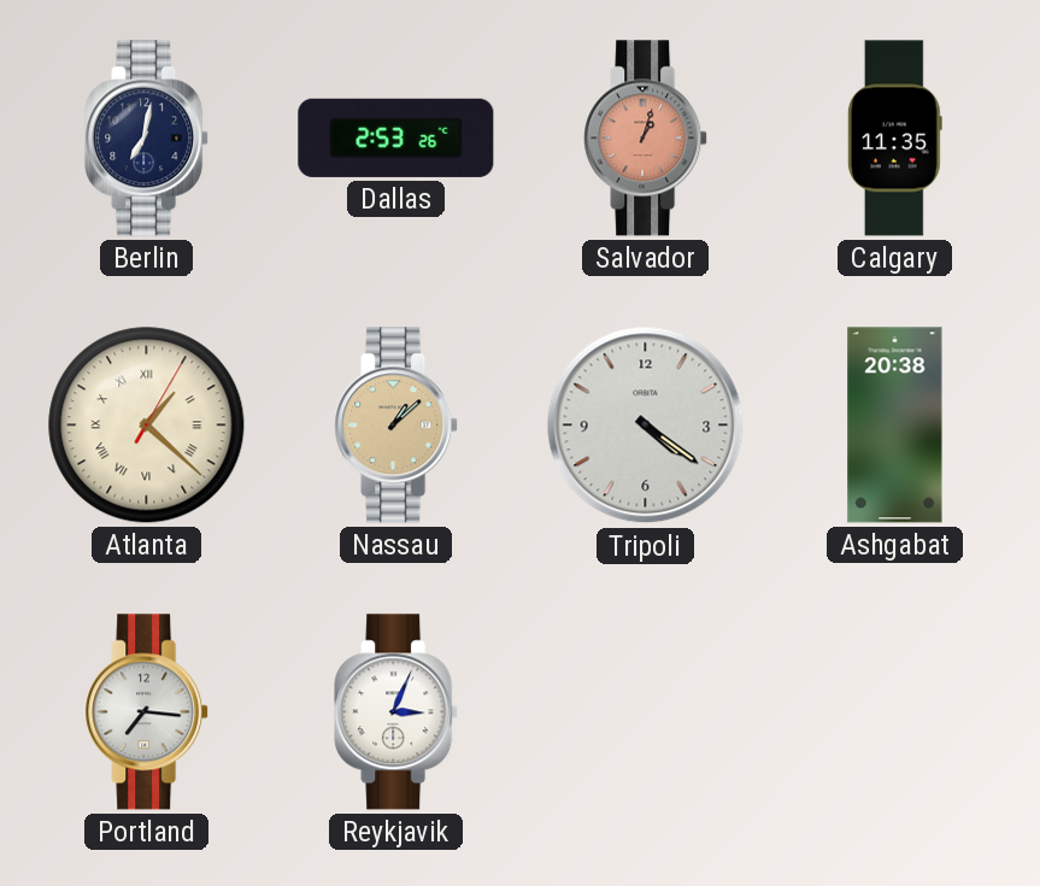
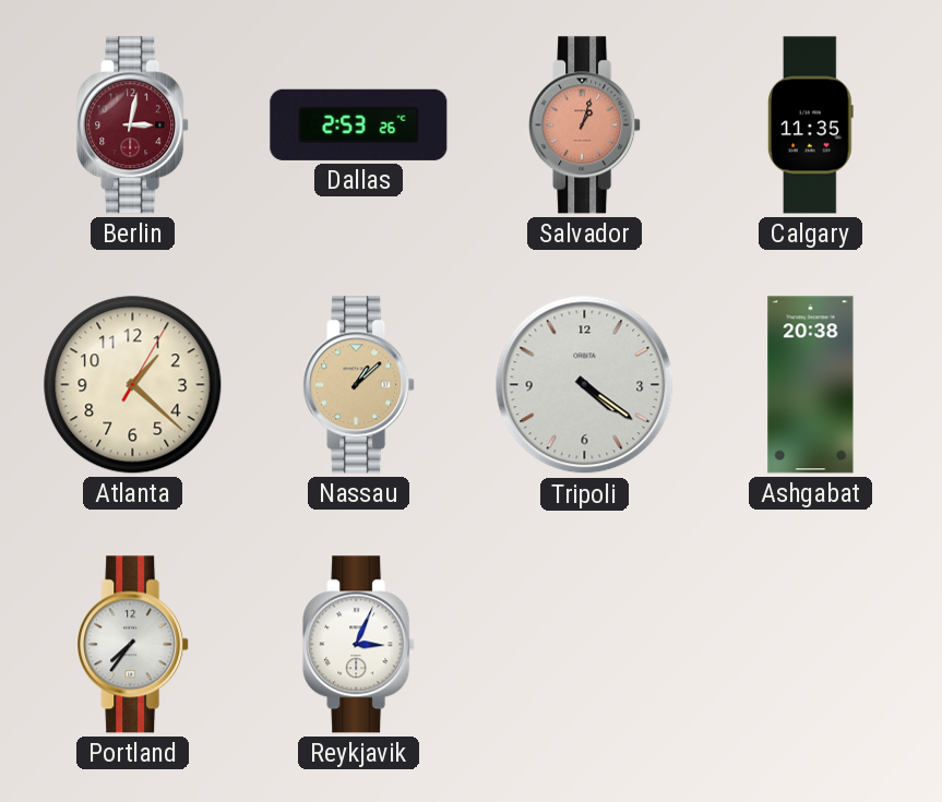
Berlin: 7:02 -> 3:02 (133, 125)
Berlin dial: navy -> burgundy (133, 125)
Atlanta numerals: Roman -> Arabic (133, 385)
Portland: 7:16 -> 7:36 (133, 645)
